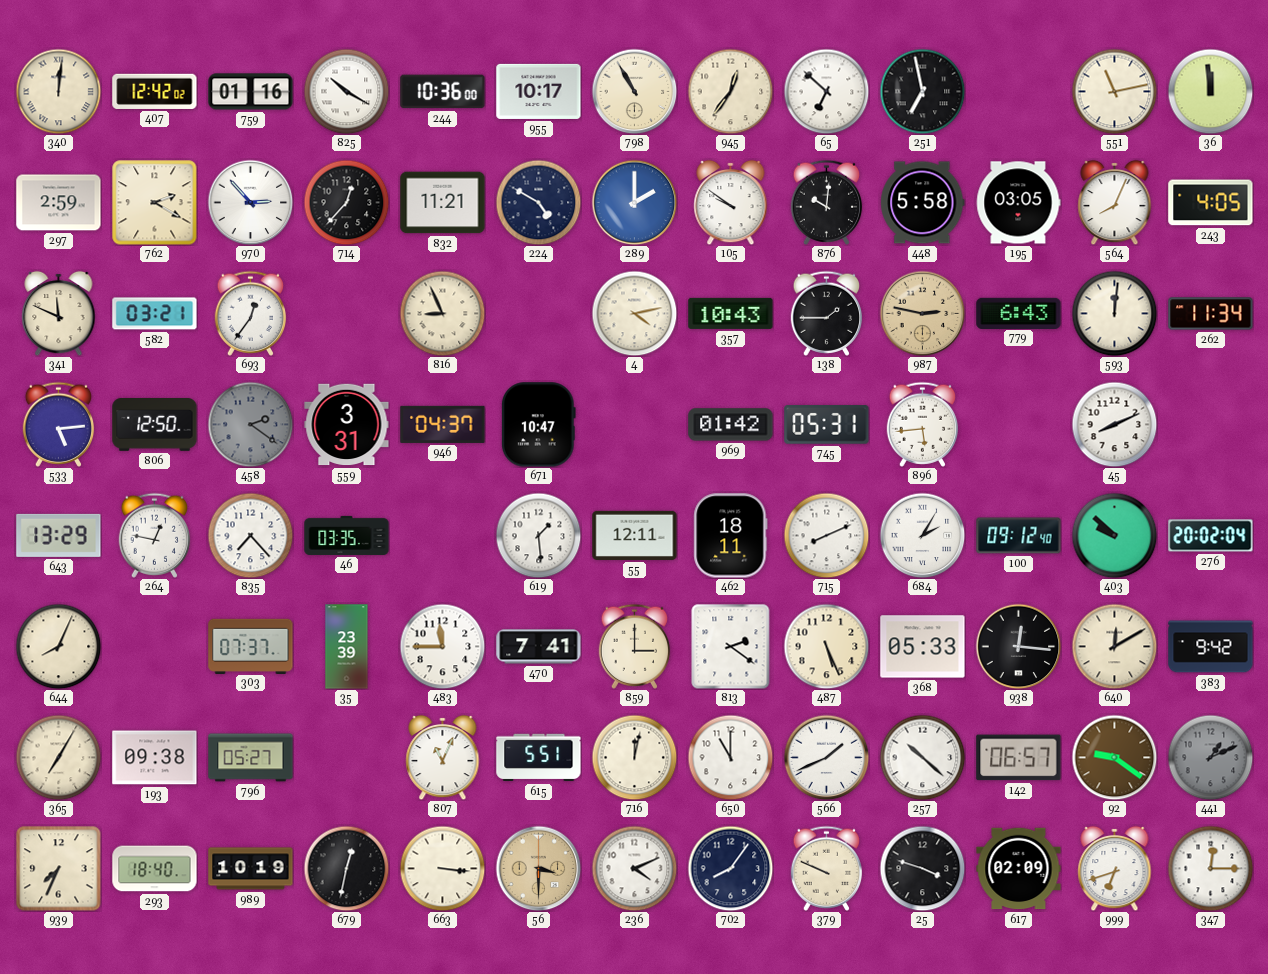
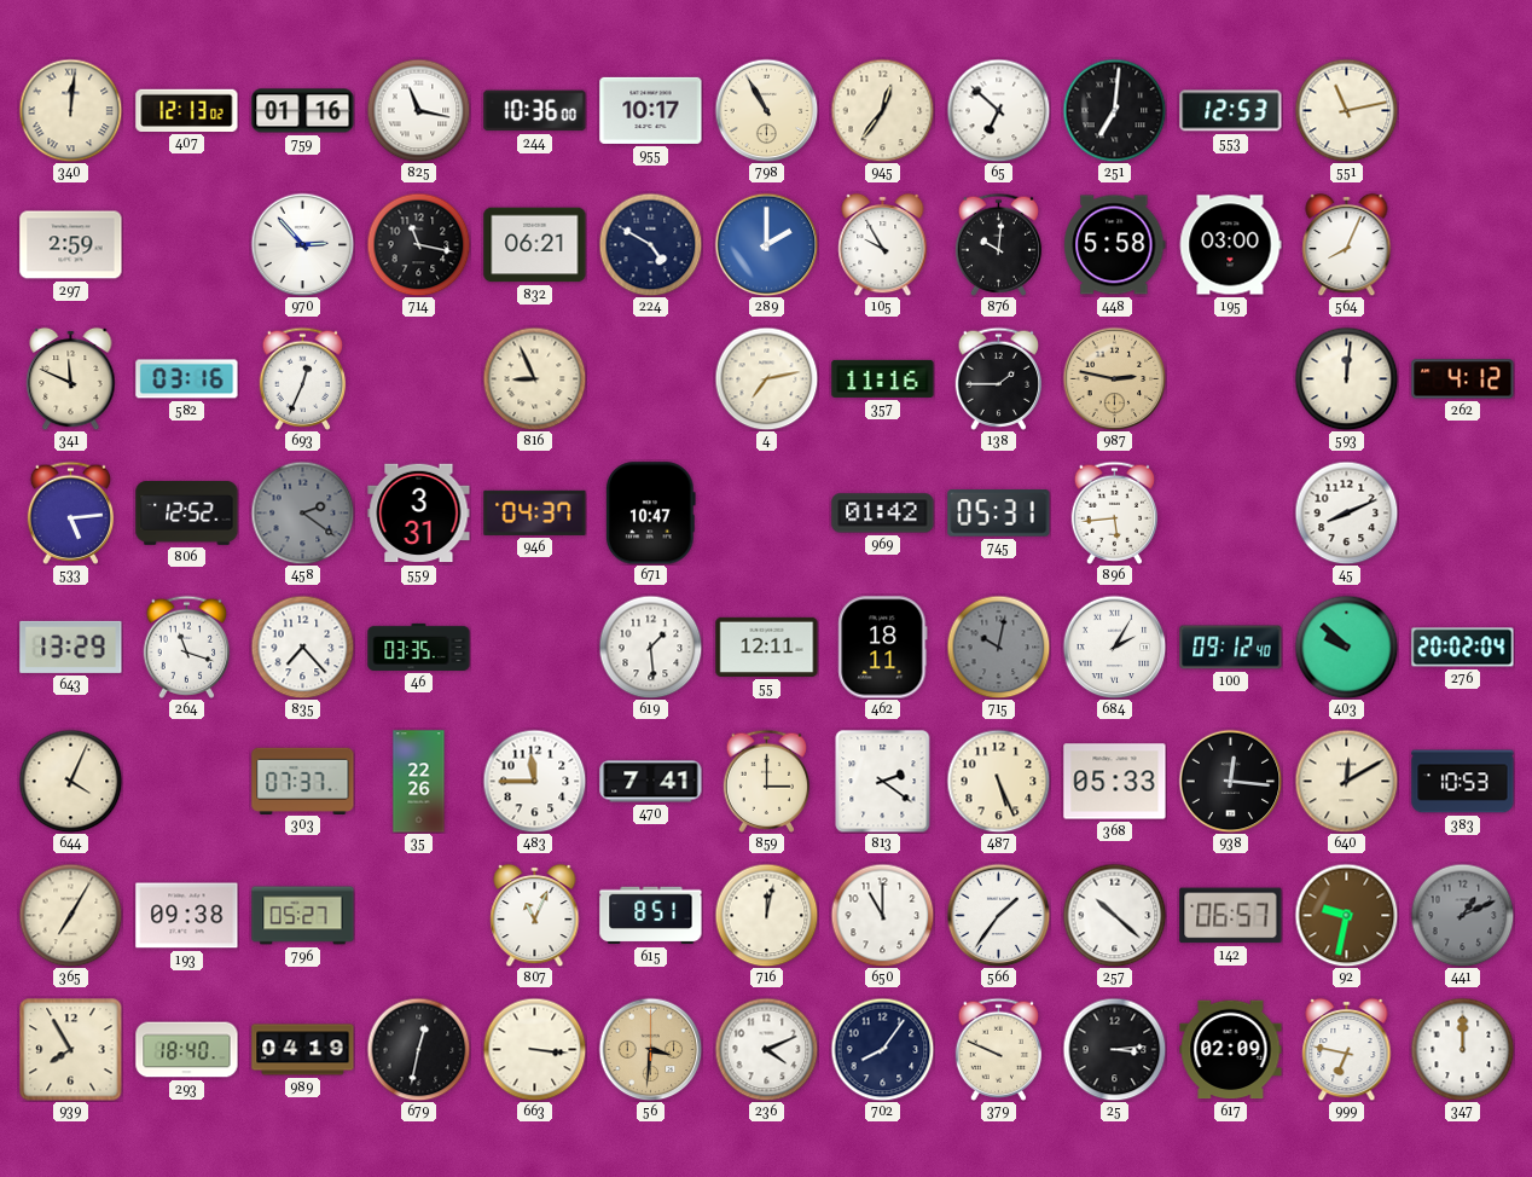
407: 12:42 -> 12:13 (187, 110)
825: 10:20 -> 11:17 (418, 110)
251: 6:58 -> 7:01 (1114, 110)
553: none -> 12:53 (1231, 111)
36: 11:59 -> none (1210, 91)
762: 2:20 -> none (155, 203)
714: 12:37 -> 11:17 (418, 244)
832: 11:21 -> 06:21 (535, 245)
105: 9:51 -> 9:55 (883, 244)
195: 03:05 -> 03:00 (1230, 245)
243: 4:05 -> none (1211, 203)
582: 03:21 -> 03:16 (187, 379)
693: 12:36 -> 12:34 (303, 378)
4: 4:13 -> 7:13 (766, 378)
357: 10:43 -> 11:16 (883, 378)
779: 6:43 -> none (1019, 313)
262: 11:34 -> 4:12 (1463, 379)
806: 12:50 -> 12:52 (187, 514)
264: 12:47 -> 11:18 (187, 647)
715: 8:11 -> 10:02 (998, 647)
715 dial: white -> grey (998, 647)
644: 8:04 -> 4:04 (70, 781)
35: 23:39 -> 22:26 (419, 782)
383: 9:42 -> 10:53 (1463, 782)
615: 5:51 -> 8:51 (651, 916)
566: 1:41 -> 1:36 (998, 915)
92: 9:21 -> 9:32 (1346, 915)
939: 7:34 -> 7:55 (71, 1050)
989: 10:19 -> 04:19 (303, 1050)
56: 3:30 -> 3:31 (650, 1049)
25: 3:48 -> 3:14 (1114, 1049)
999: 6:42 -> 6:47 (1347, 1049)
347: 12:15 -> 12:00 (1462, 1049)
